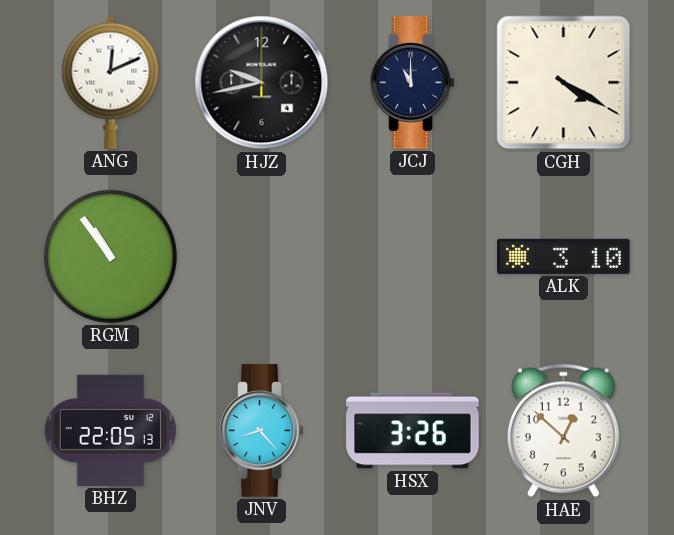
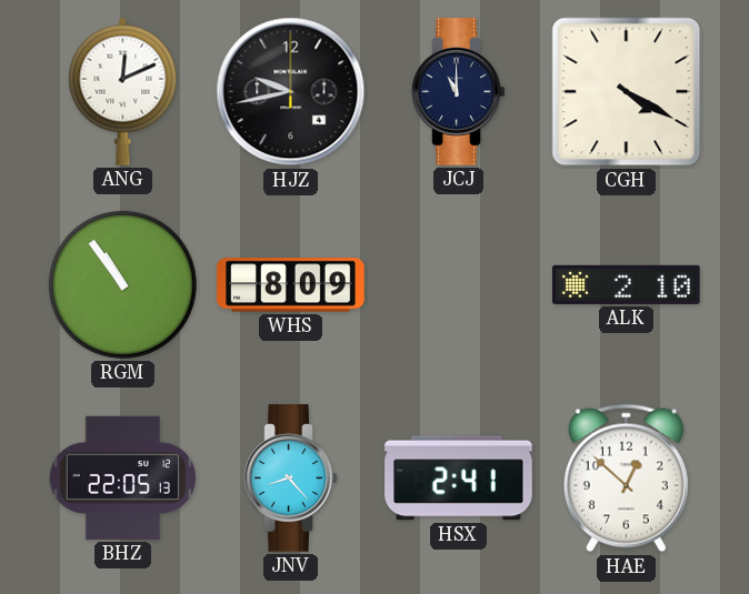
WHS: none -> 8:09 (291, 285)
ALK: 3:10 -> 2:10 (627, 284)
HSX: 3:26 -> 2:41 (459, 479)
